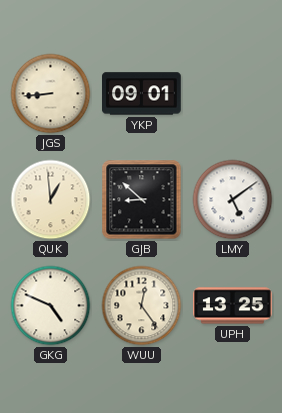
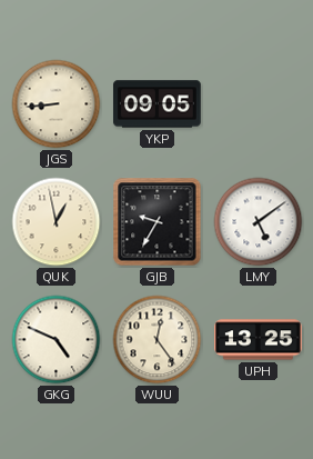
YKP: 09:01 -> 09:05 (158, 104)
QUK: 12:59 -> 12:58 (57, 222)
GJB: 8:52 -> 9:35 (158, 222)
